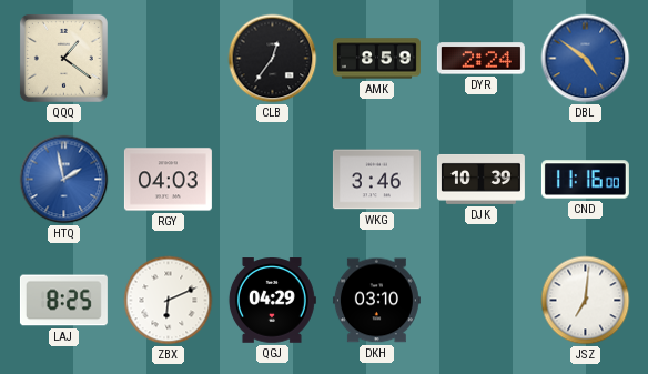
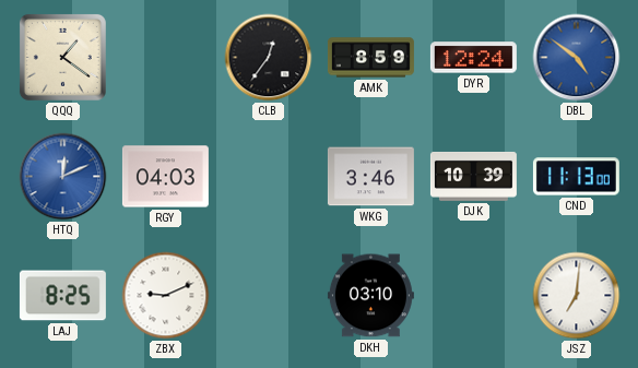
DYR: 2:24 -> 12:24 (473, 58)
HTQ: 1:58 -> 12:11 (63, 177)
CND: 11:16 -> 11:13 (576, 177)
ZBX: 6:11 -> 9:11 (166, 296)
QGJ: 04:29 -> none (272, 301)
